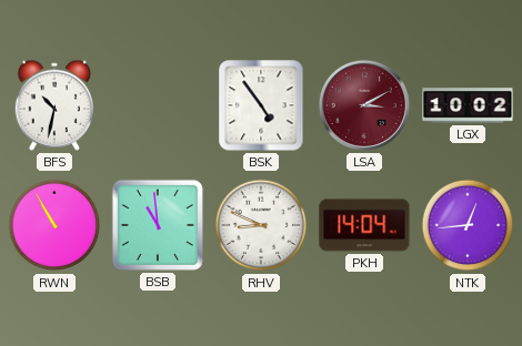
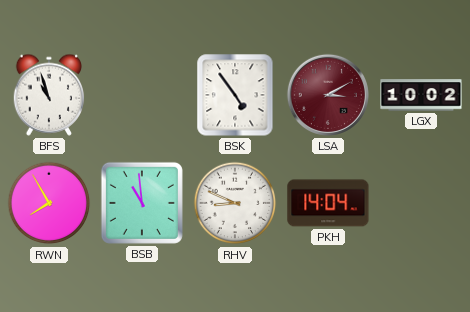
BFS: 10:32 -> 10:57 (49, 95)
RWN: 10:55 -> 7:55 (49, 203)
NTK: 12:44 -> none (468, 225)
